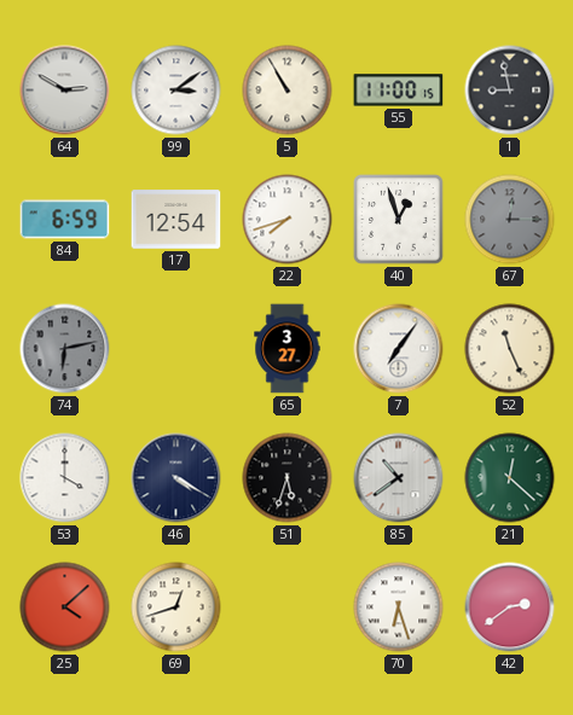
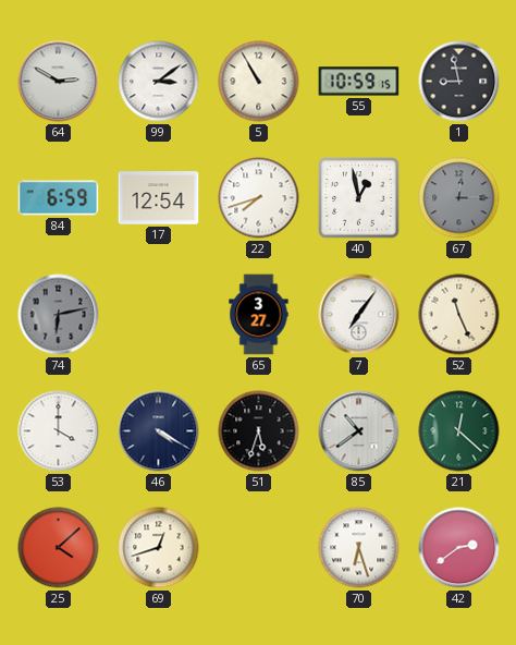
55: 11:00 -> 10:59 (359, 82)
40: 12:57 -> 12:58 (359, 198)
